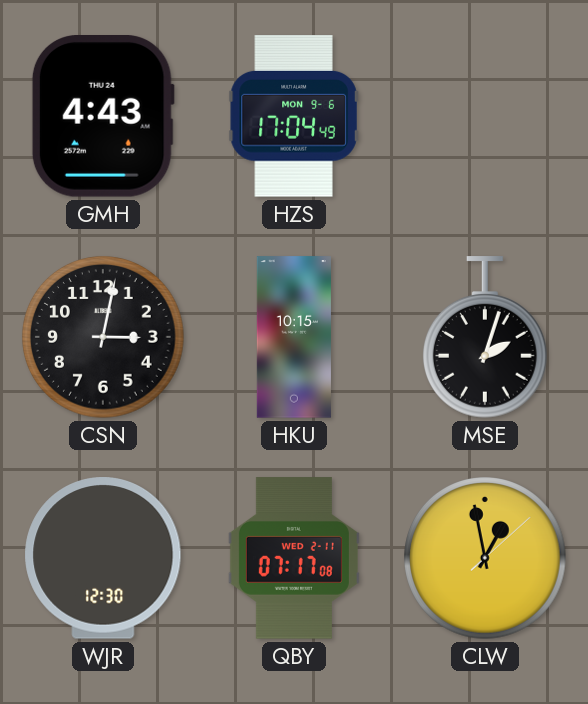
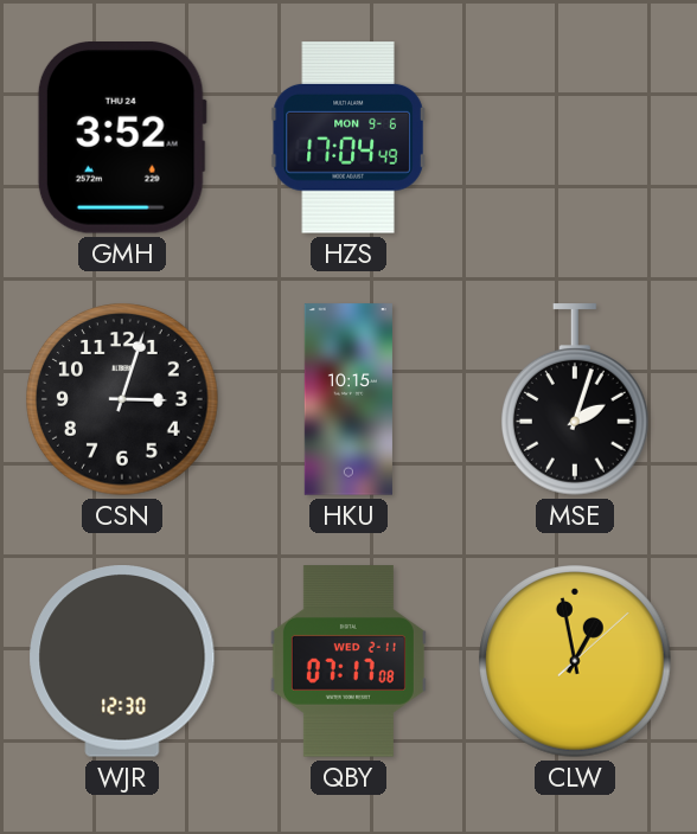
GMH: 4:43 -> 3:52 (122, 139)
CSN: 3:02 -> 3:03 (122, 399)
